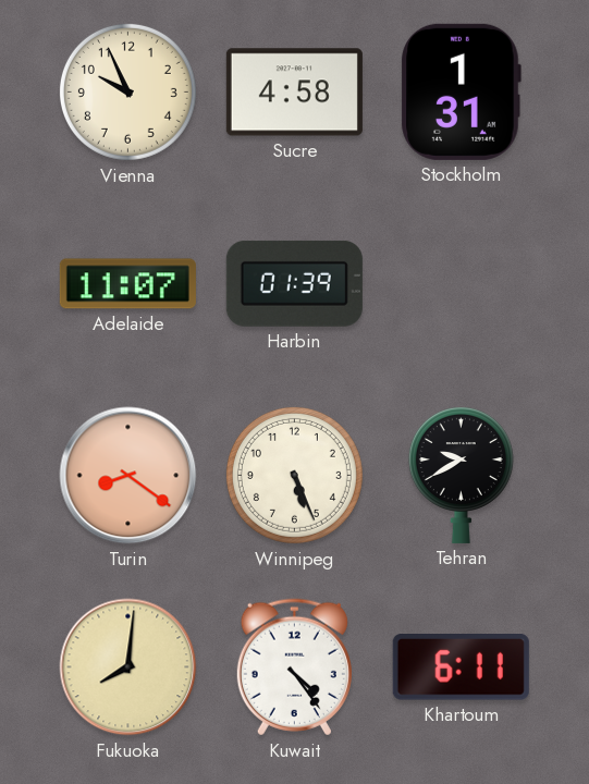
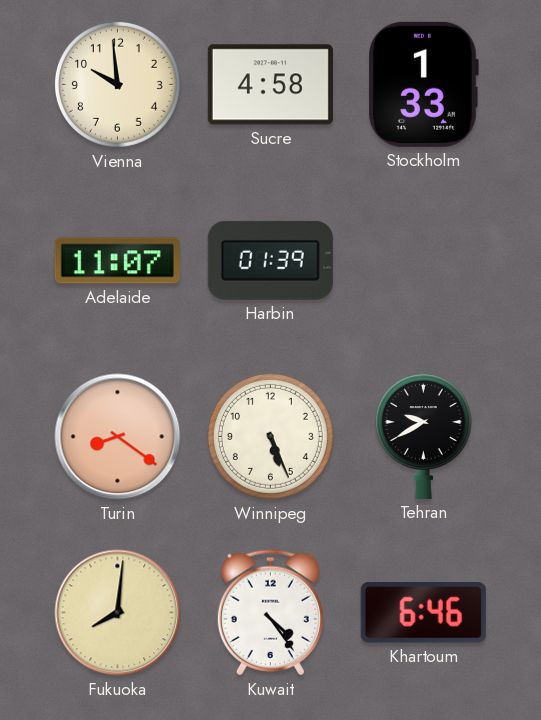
Vienna: 9:56 -> 9:59 (117, 84)
Stockholm: 1:31 -> 1:33 (423, 84)
Khartoum: 6:11 -> 6:46 (423, 613)
